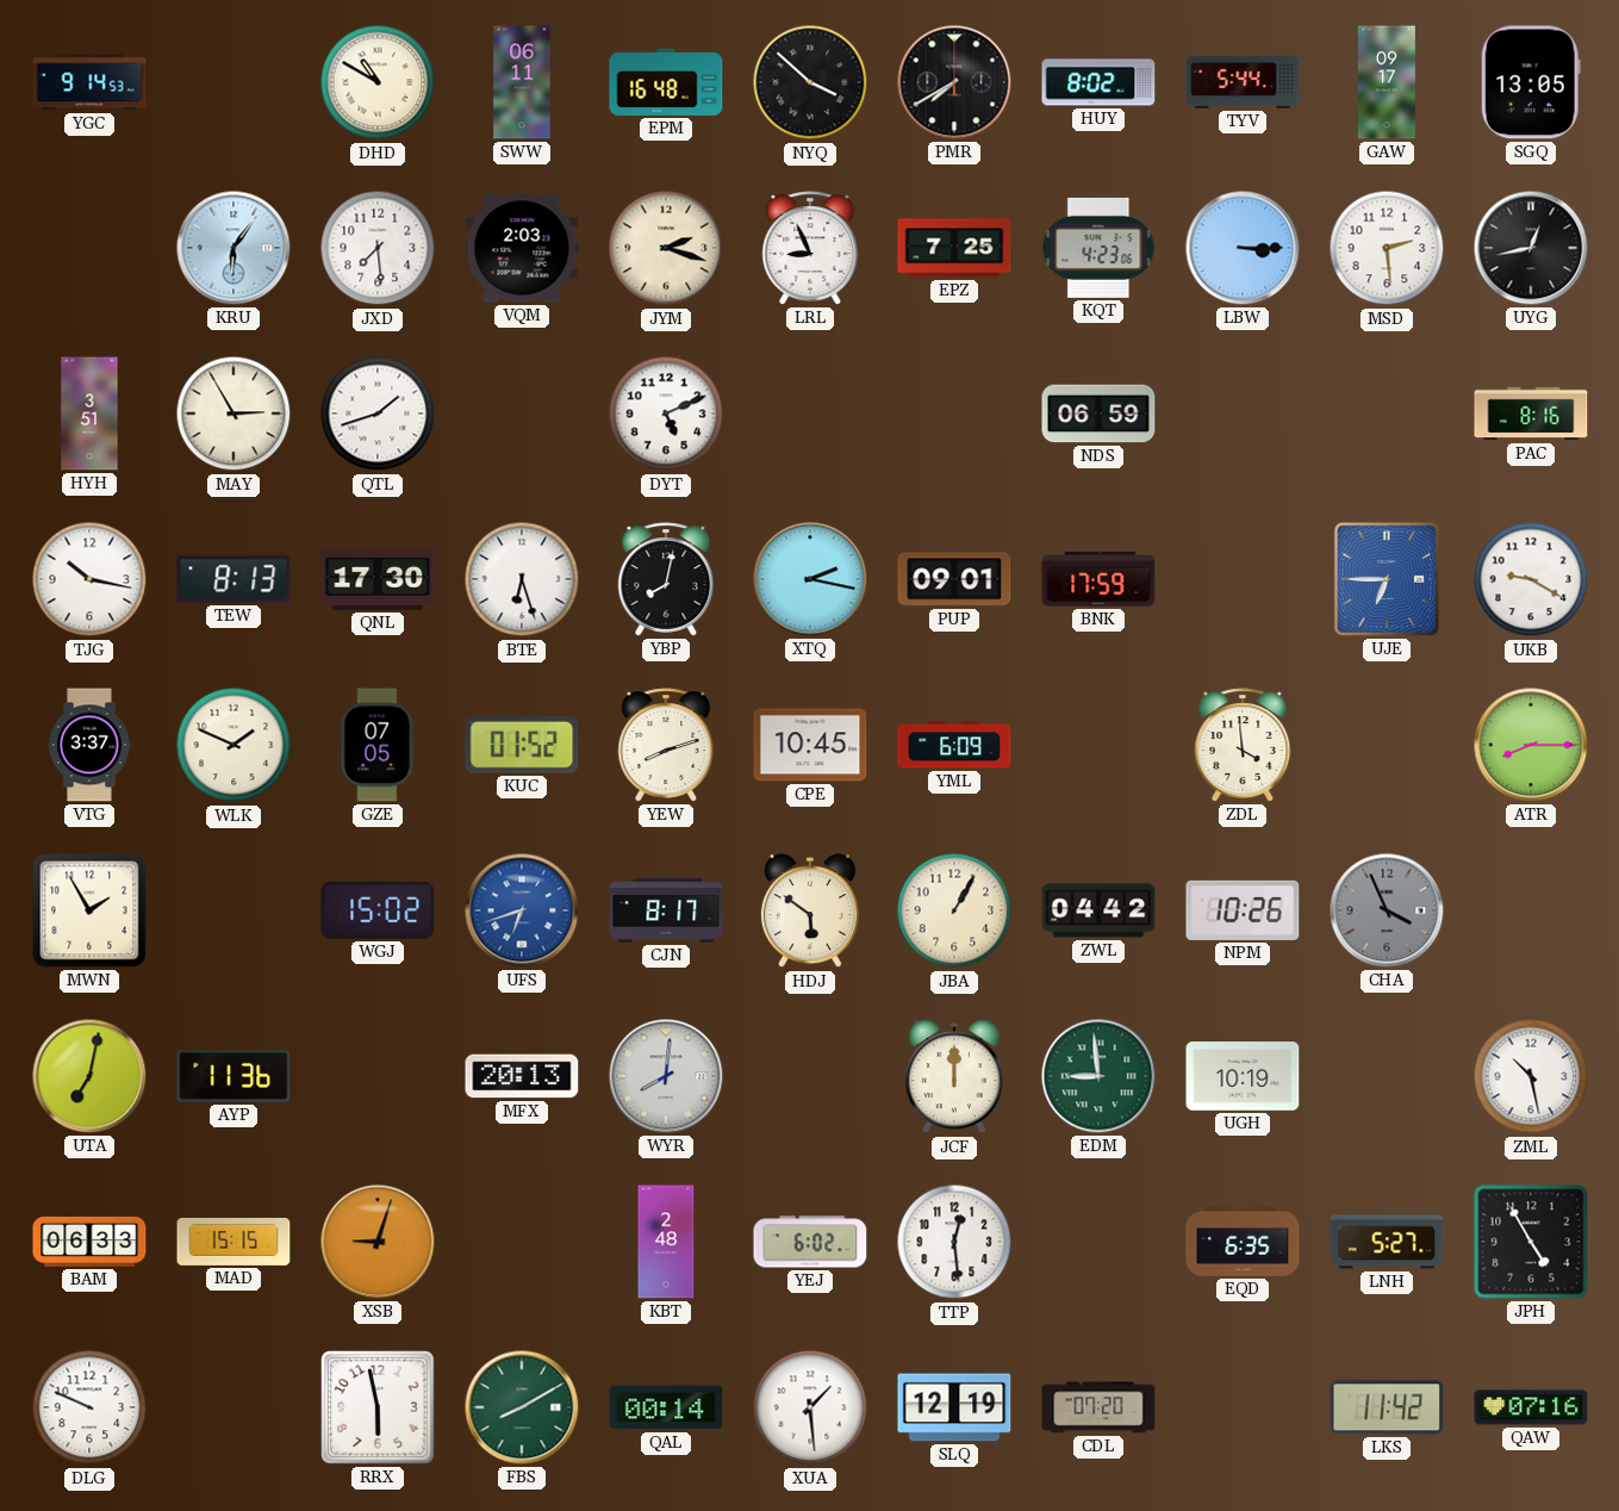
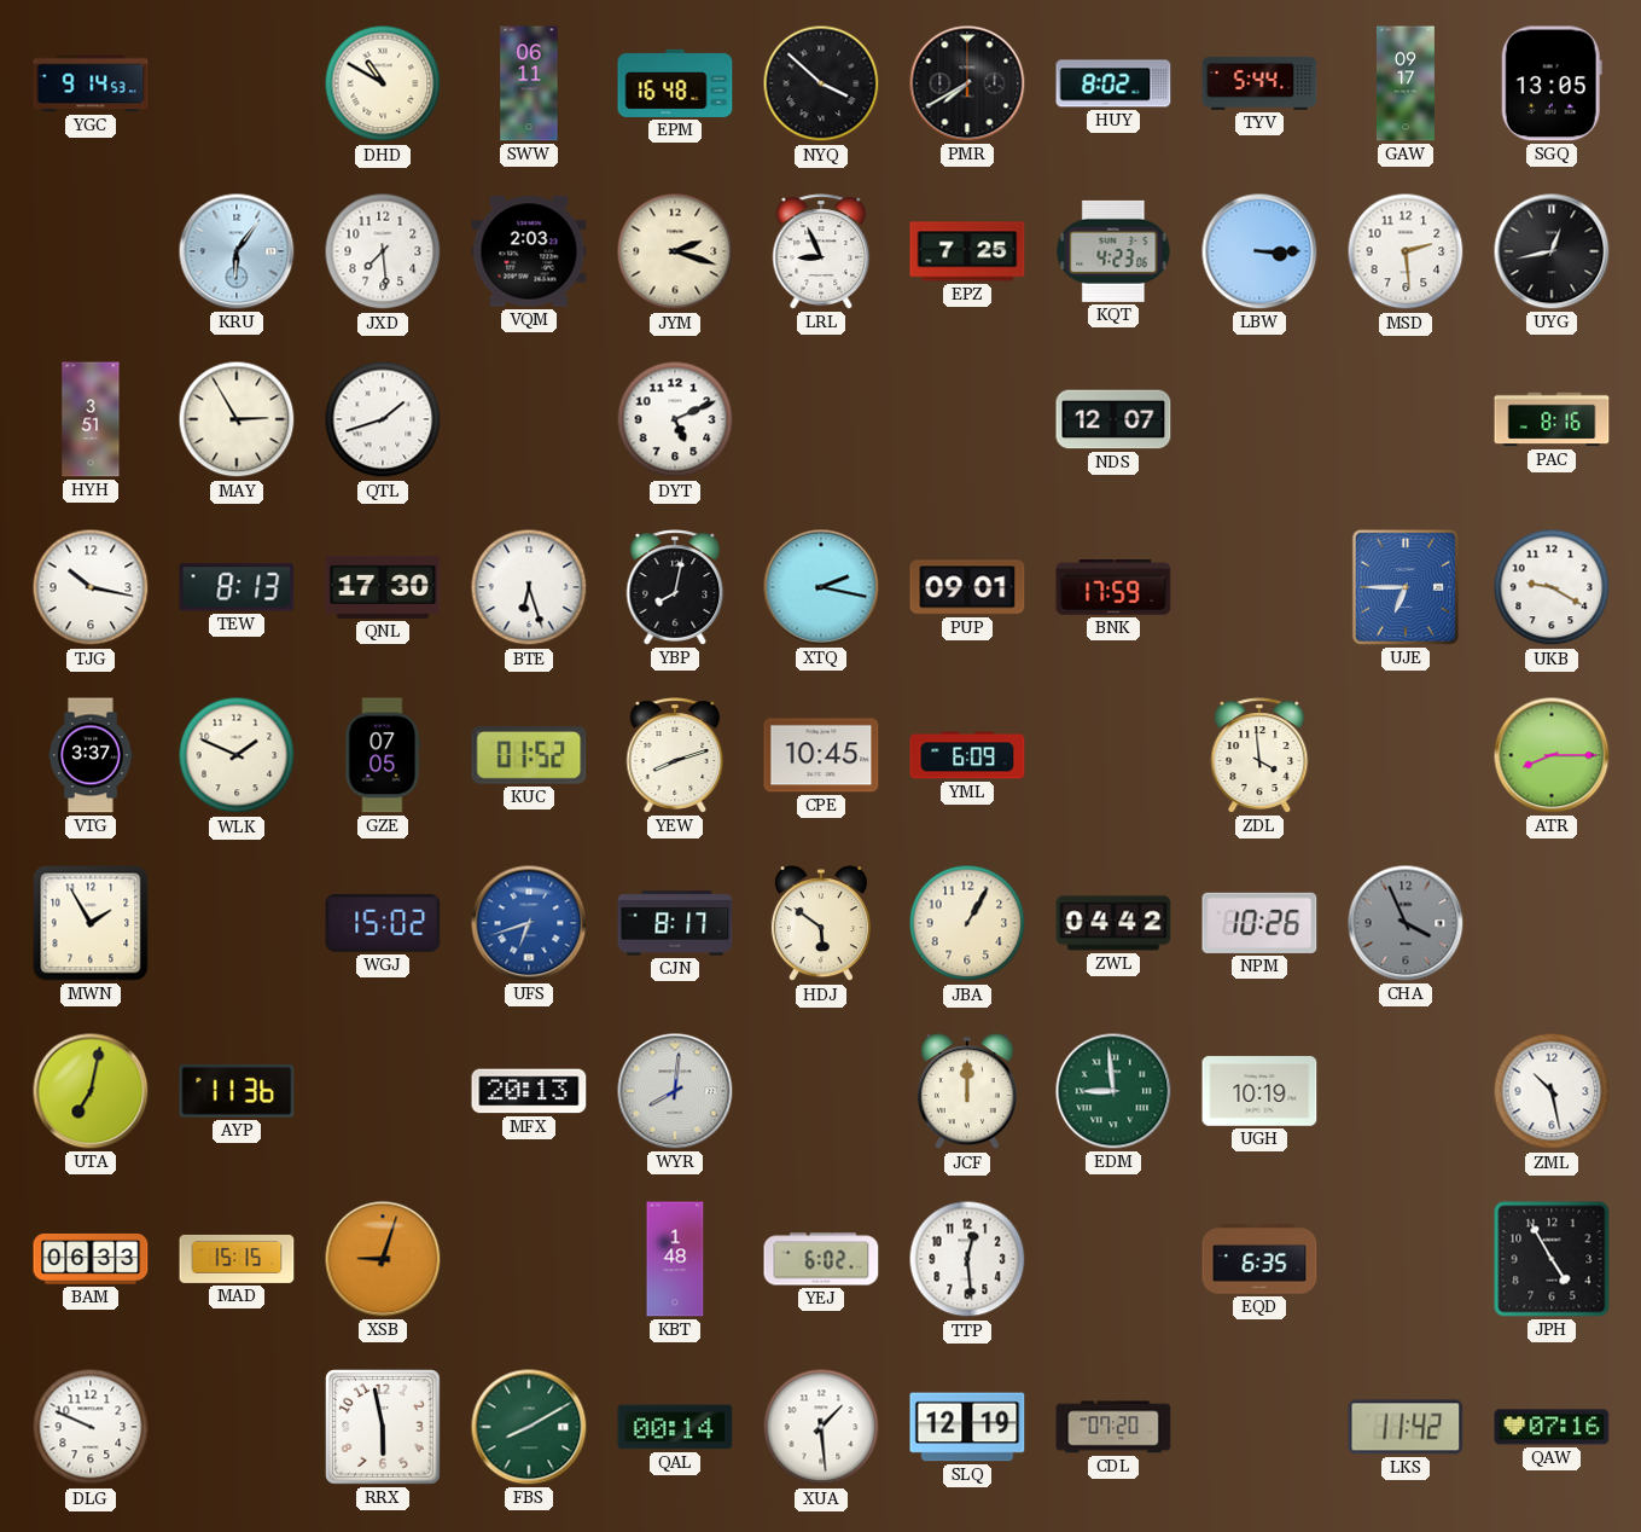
NDS: 06:59 -> 12:07 (1113, 419)
KBT: 2:48 -> 1:48 (675, 1259)
LNH: 5:27 -> none (1387, 1242)
